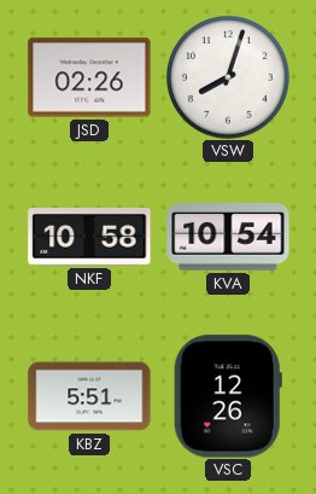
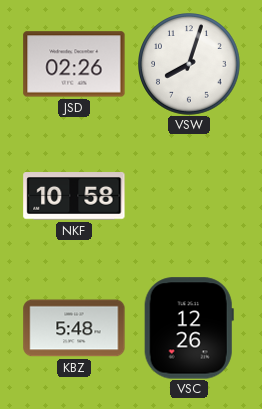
KVA: 10:54 -> none (228, 238)
KBZ: 5:51 -> 5:48 (74, 328)
